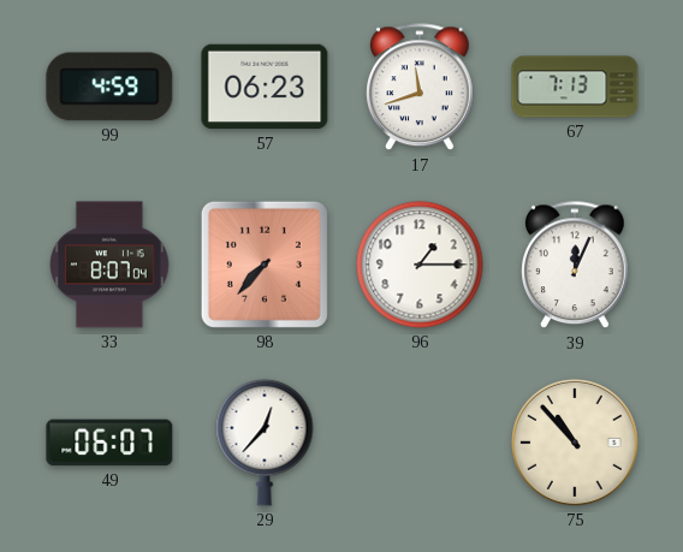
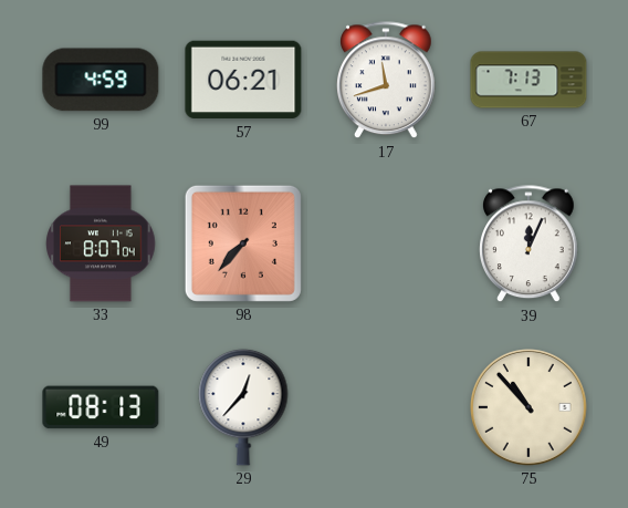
57: 06:23 -> 06:21 (243, 80)
96: 1:15 -> none (420, 265)
49: 06:07 -> 08:13 (101, 407)
